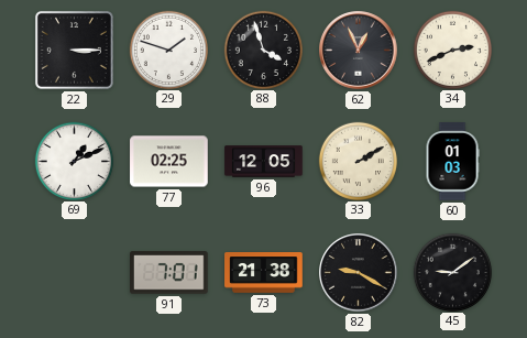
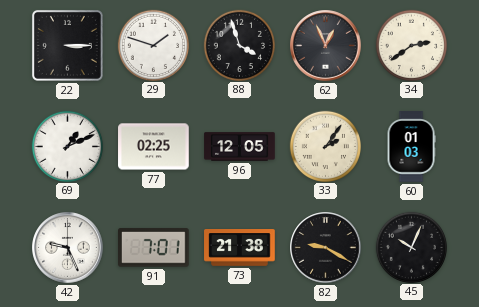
34: 2:41 -> 2:39 (411, 45)
33: 2:10 -> 2:06 (325, 146)
42: none -> 9:26 (68, 248)
45: 9:09 -> 10:04 (411, 247)
